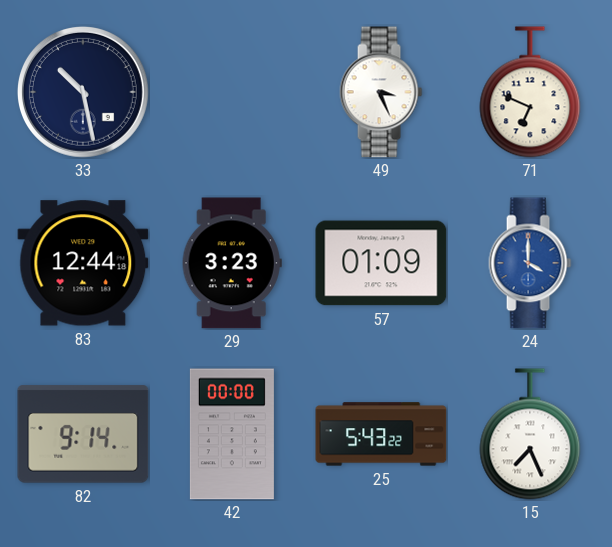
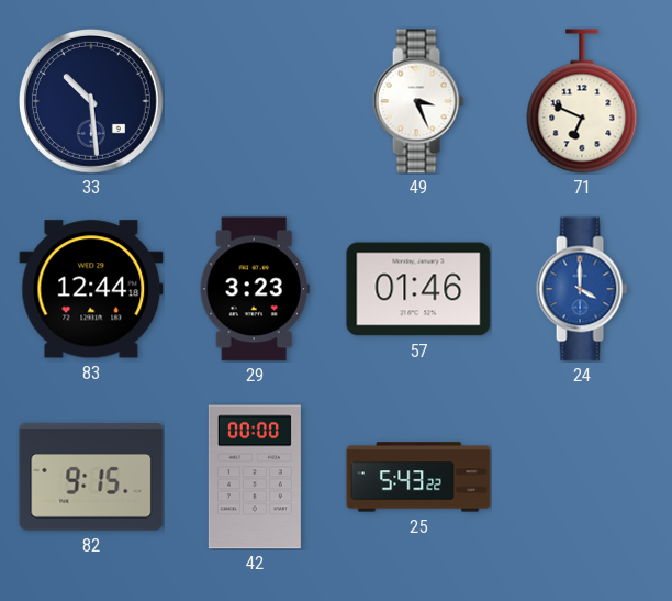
33: 10:28 -> 10:29 (91, 101)
57: 01:09 -> 01:46 (418, 289)
82: 9:14 -> 9:15 (91, 477)
15: 7:26 -> none (530, 434)
